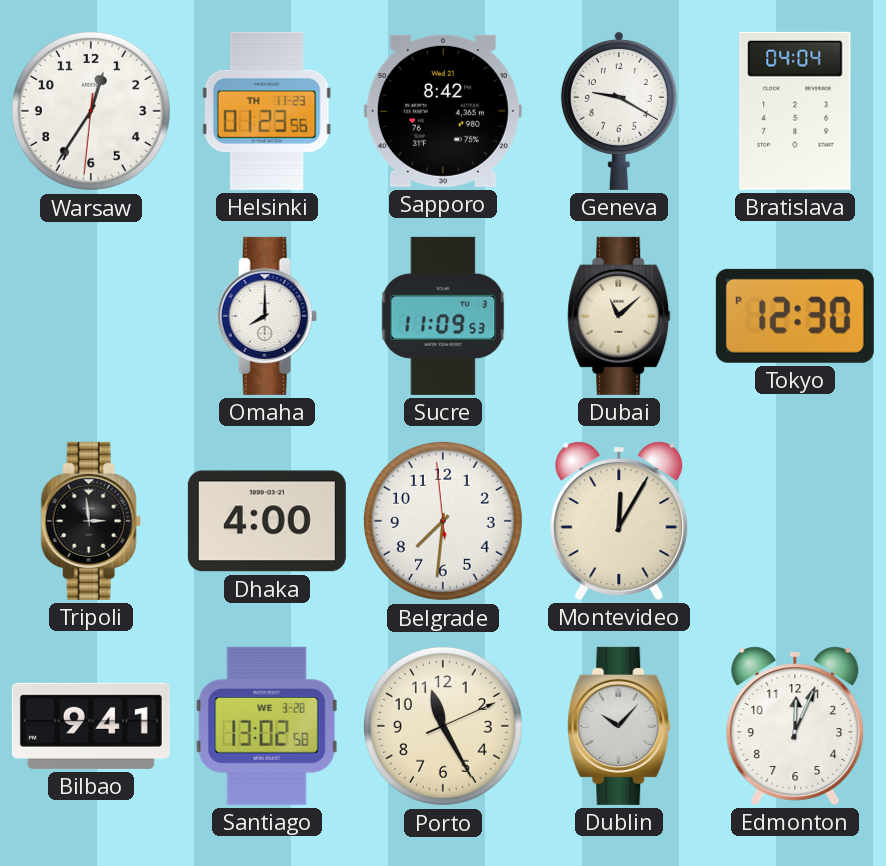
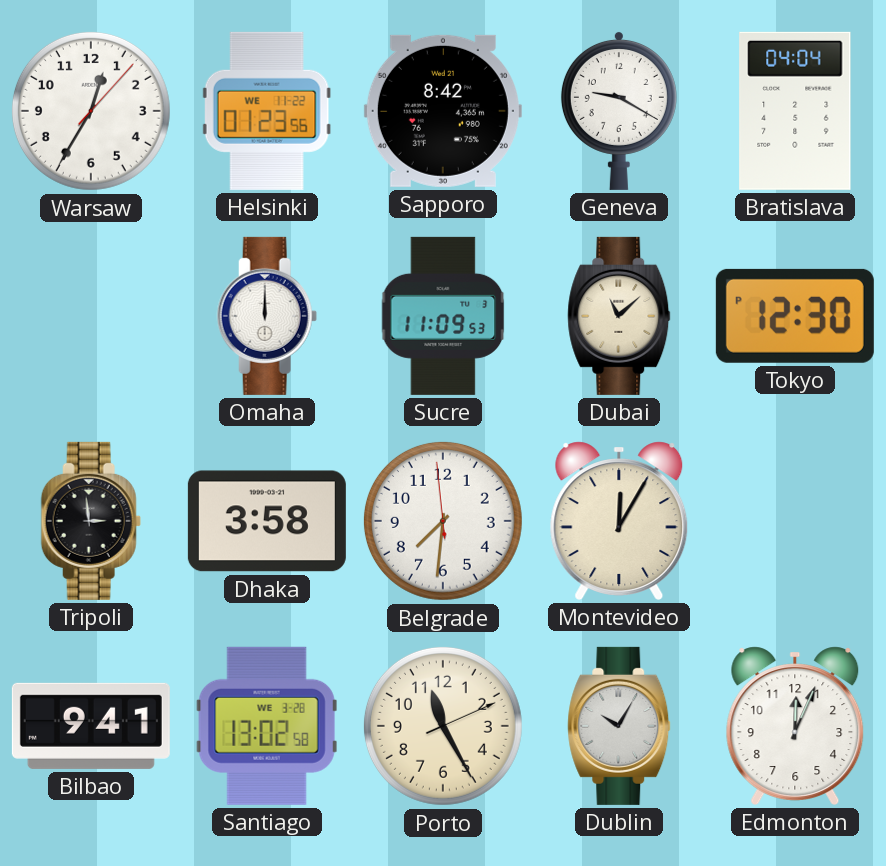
Warsaw: 12:35:31 -> 12:35:07 (91, 111)
Helsinki date: TH 11-23 -> WE 11-22 (267, 111)
Omaha: 8:00 -> 12:00 (267, 316)
Dhaka: 4:00 -> 3:58 (267, 521)
Dublin: 10:07 -> 10:05 (619, 726)
